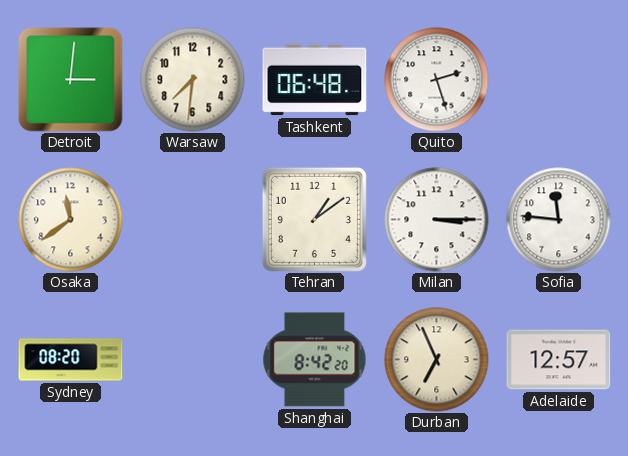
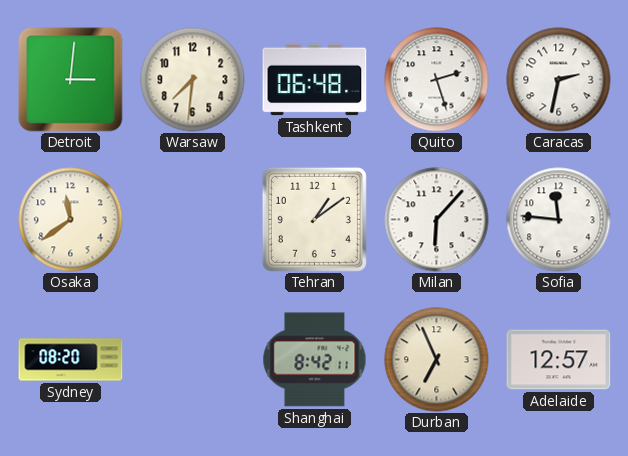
Caracas: none -> 2:32 (559, 80)
Milan: 3:15 -> 6:07 (437, 220)
Shanghai: 8:42:20 -> 8:42:11 (315, 360)
